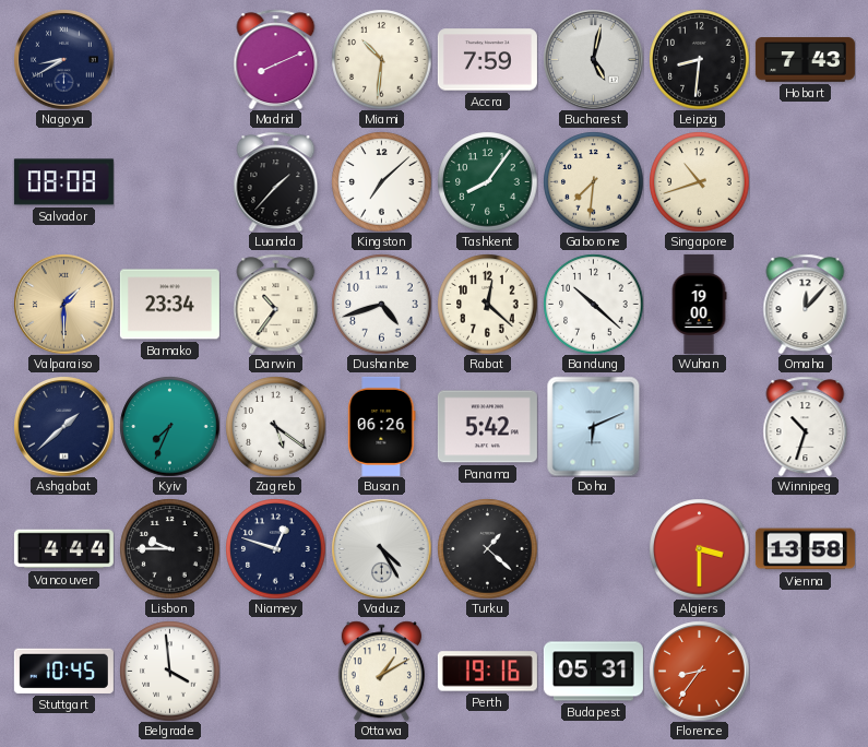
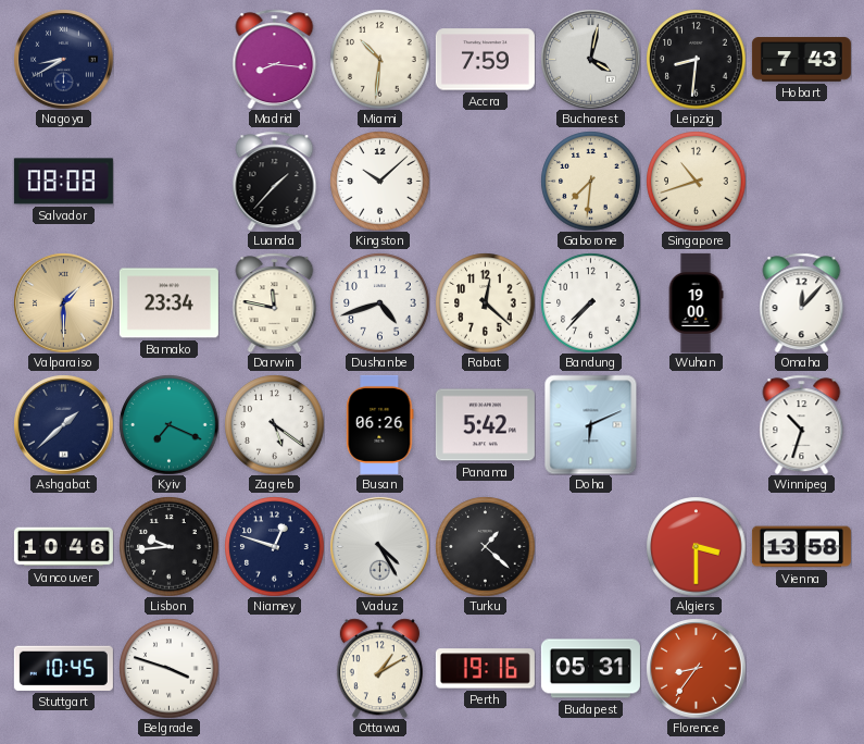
Madrid: 8:11 -> 8:16 (275, 59)
Bucharest: 5:02 -> 4:02 (590, 59)
Kingston: 7:08 -> 10:08 (379, 181)
Tashkent: 8:06 -> none (487, 181)
Darwin: 10:36 -> 11:47 (275, 302)
Bandung: 10:22 -> 7:37 (590, 302)
Kyiv: 7:34 -> 7:19 (168, 424)
Vancouver: 4:44 -> 10:46 (63, 547)
Lisbon: 9:45 -> 9:44 (168, 546)
Belgrade: 3:59 -> 3:48 (168, 668)
